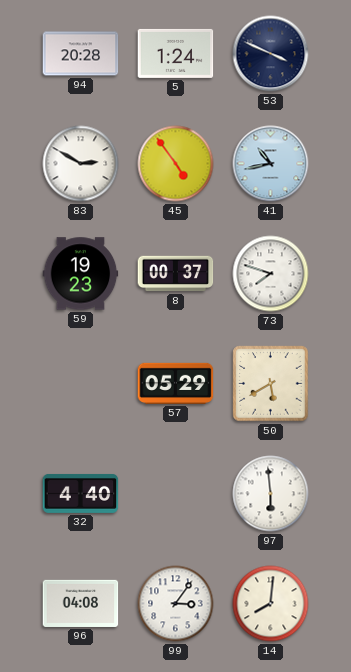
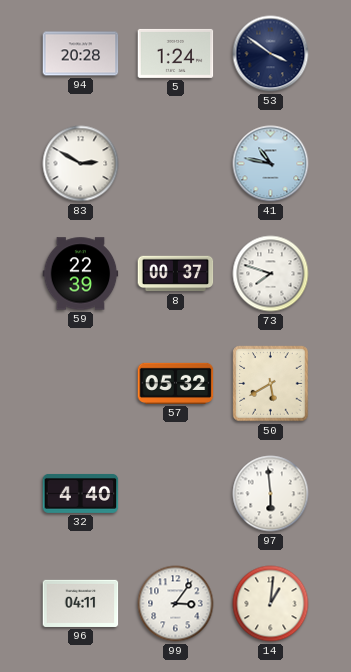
53: 3:49 -> 3:51 (271, 54)
45: 4:54 -> none (176, 164)
41: 10:43 -> 10:47 (271, 164)
59: 19:23 -> 22:39 (81, 274)
57: 05:29 -> 05:32 (176, 383)
96: 04:08 -> 04:11 (81, 603)
14: 8:01 -> 1:01 (271, 604)
